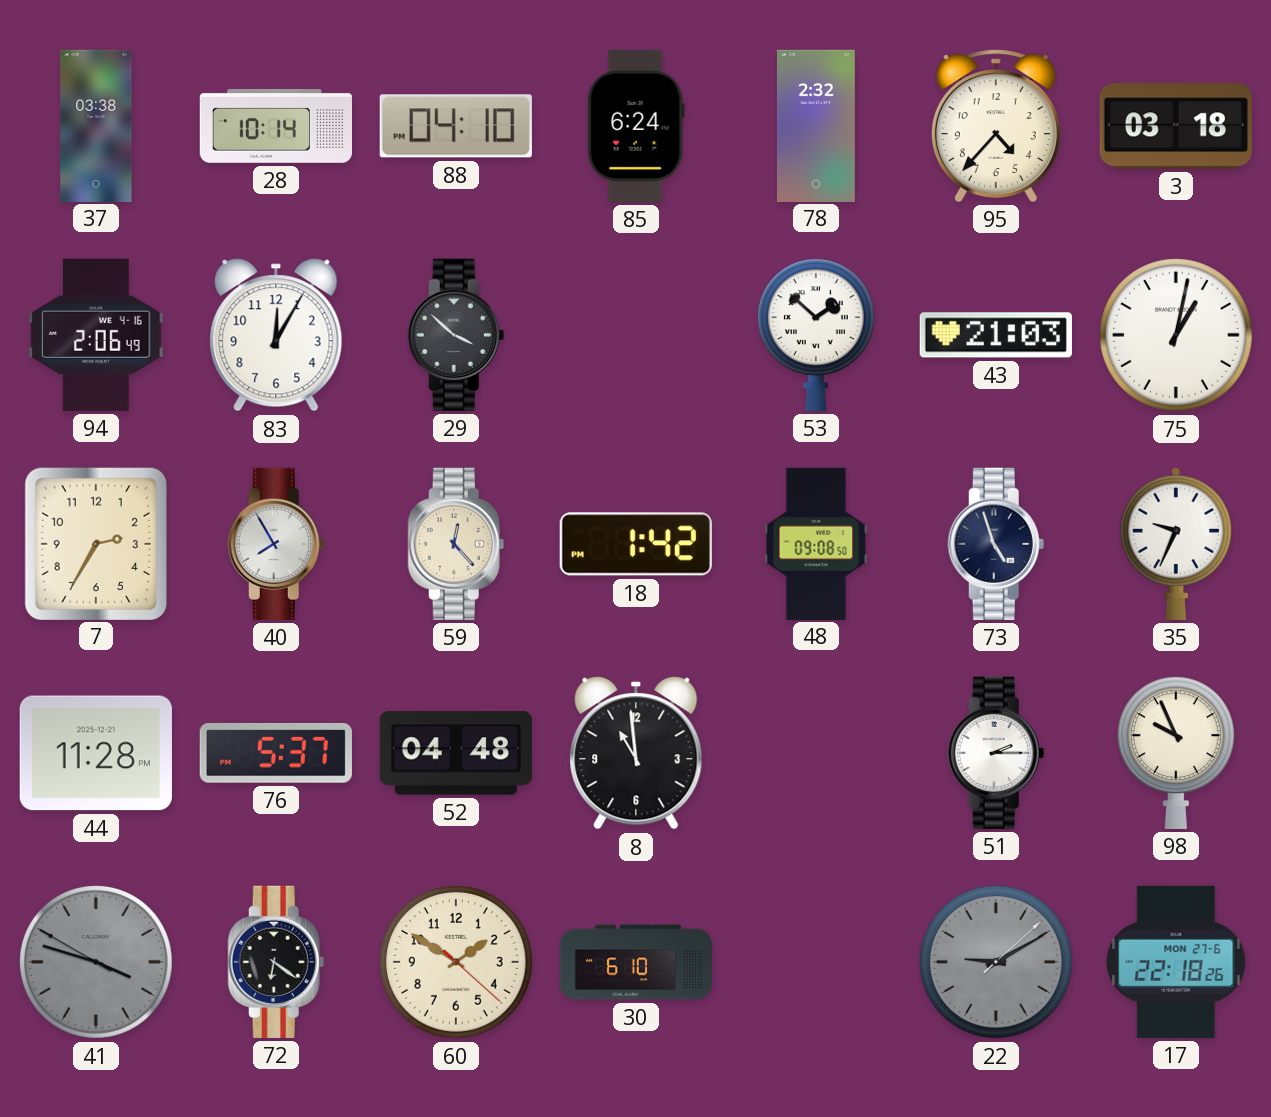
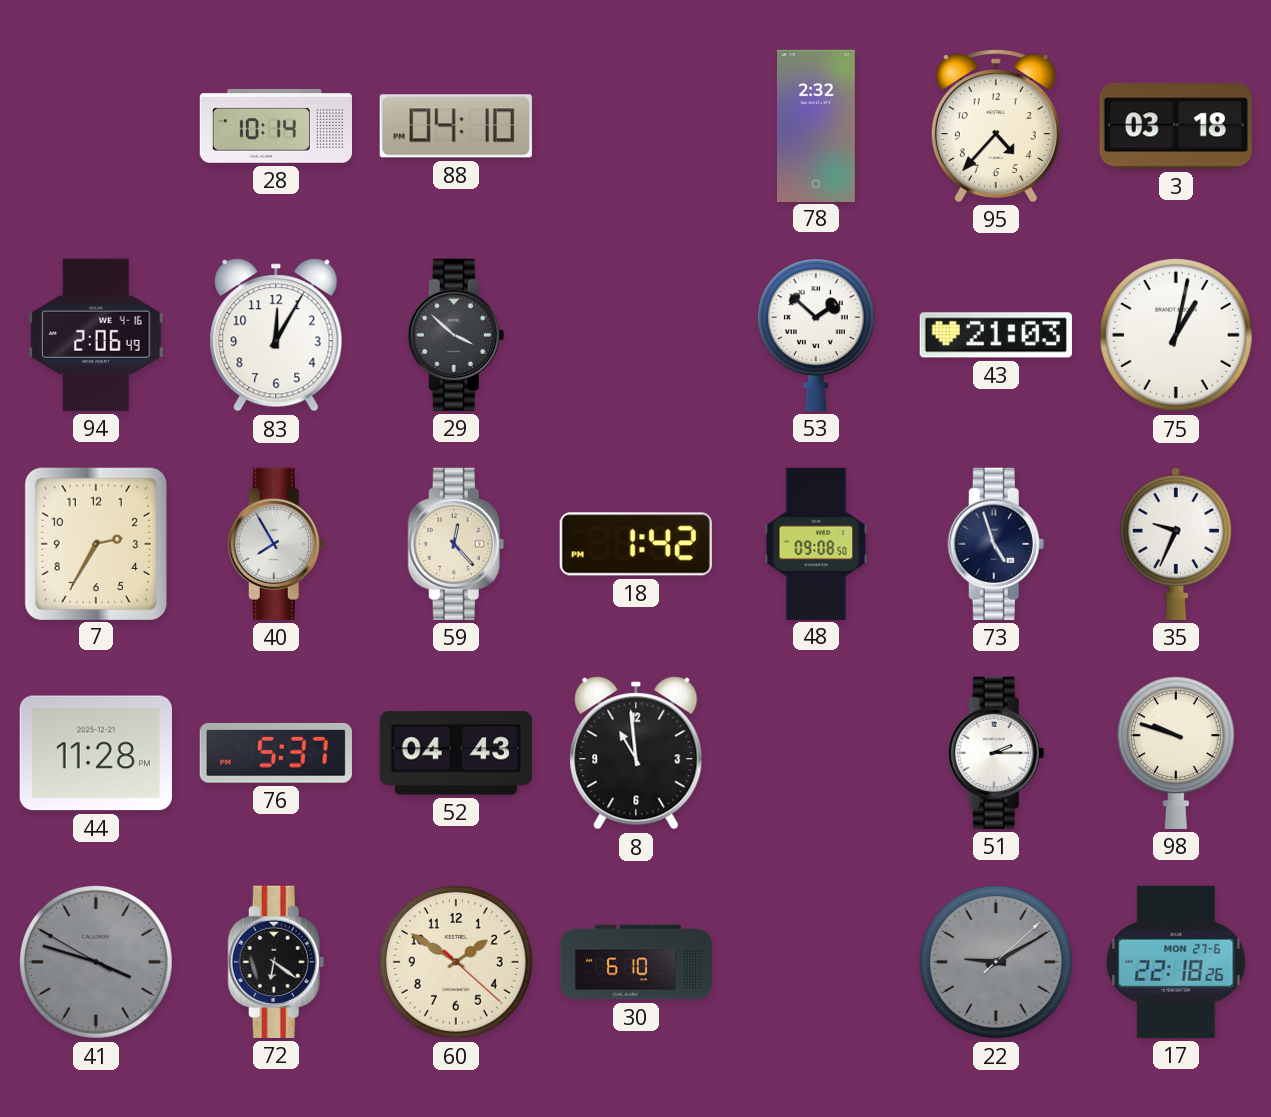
37: 03:38 -> none (96, 125)
85: 6:24 -> none (636, 126)
52: 04:48 -> 04:43 (456, 753)
98: 9:56 -> 9:48 (1176, 753)
